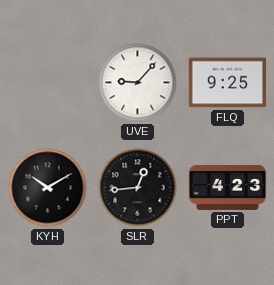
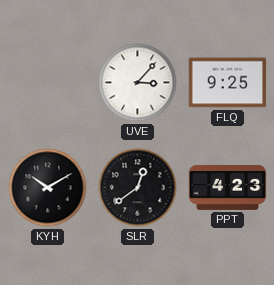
UVE: 9:07 -> 3:07 (138, 83)
SLR: 12:44 -> 12:39 (138, 188)
